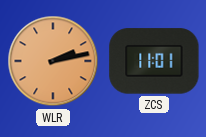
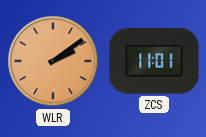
WLR: 2:13 -> 2:09 (53, 61)
